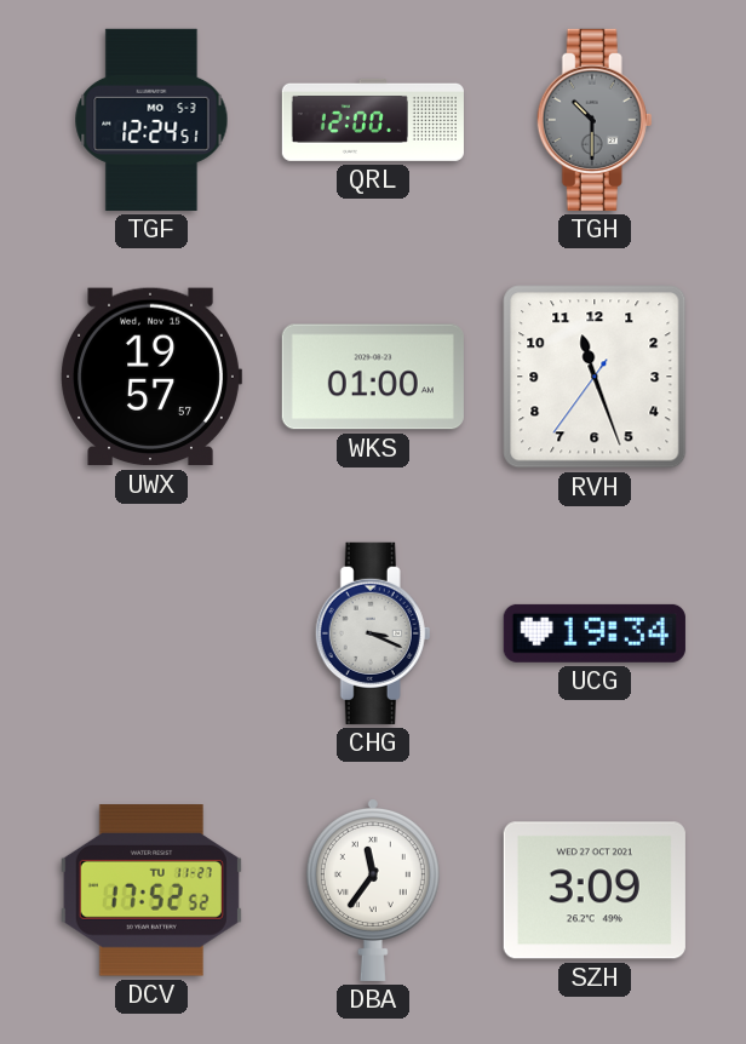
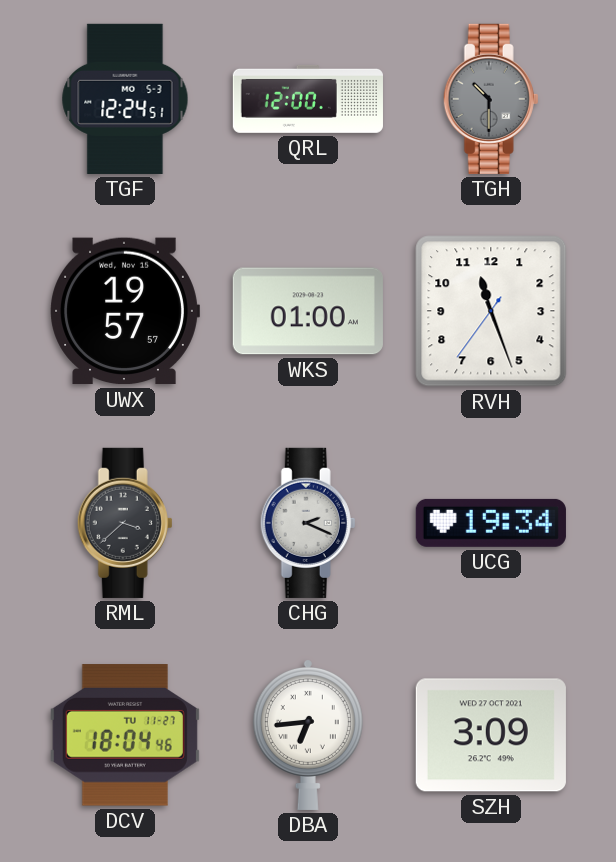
RML: none -> 3:38 (125, 523)
CHG: 3:19 -> 2:19 (308, 523)
DCV: 17:52 -> 18:04 (125, 735)
DBA: 11:36 -> 6:44 (308, 735)
